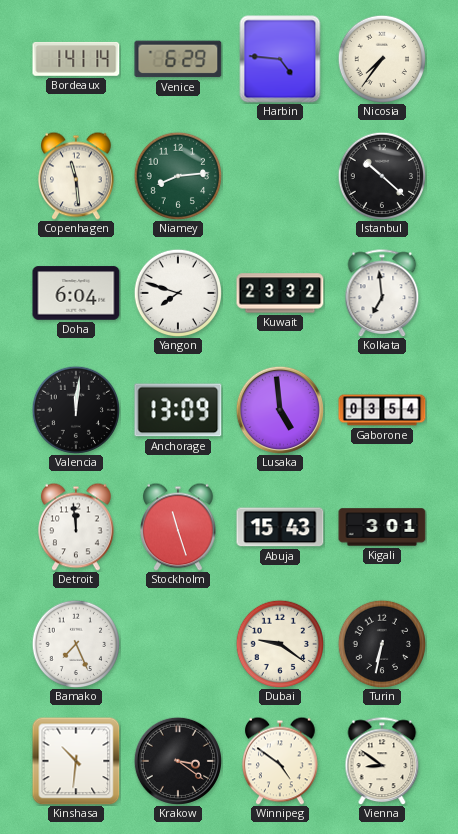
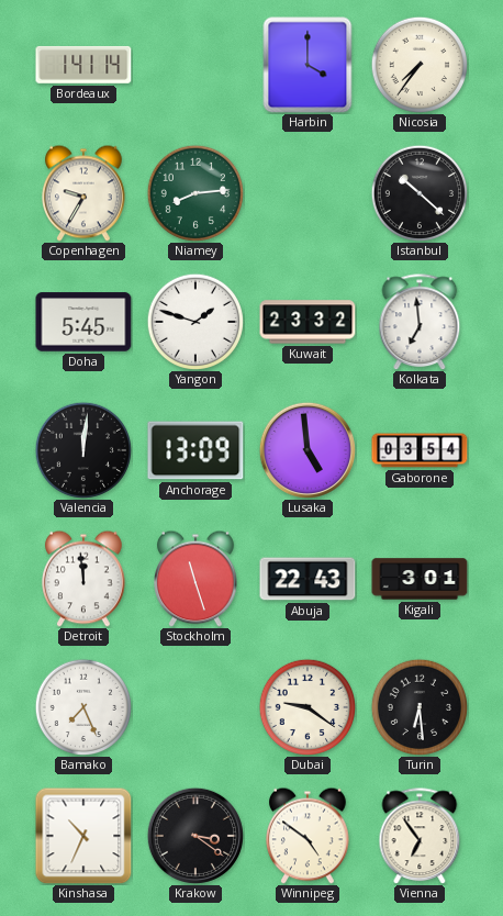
Venice: 6:29 -> none (178, 59)
Harbin: 4:46 -> 4:00 (308, 65)
Copenhagen: 11:29 -> 9:35 (85, 193)
Doha: 6:04 -> 5:45 (83, 322)
Yangon: 7:48 -> 1:48 (194, 321)
Abuja: 15:43 -> 22:43 (308, 579)
Turin: 6:32 -> 6:29 (418, 706)
Kinshasa: 10:31 -> 10:34 (83, 836)
Vienna: 8:51 -> 6:54 (420, 836)
